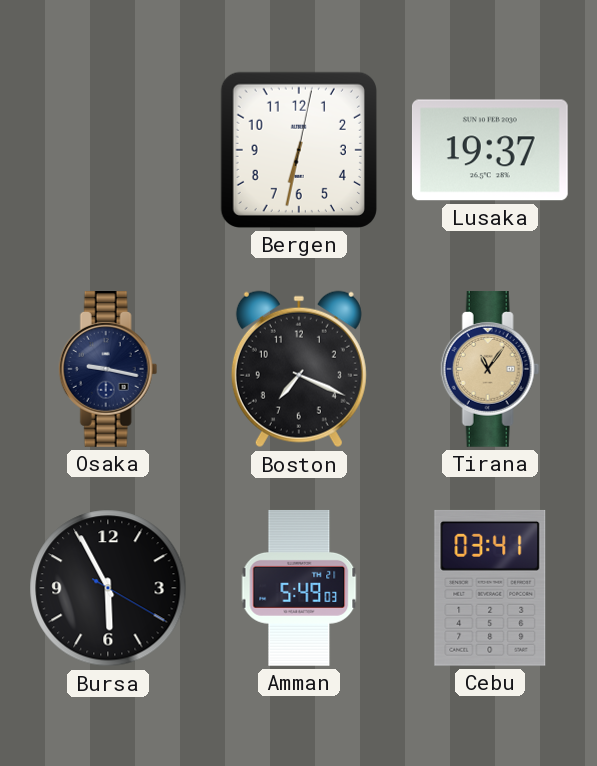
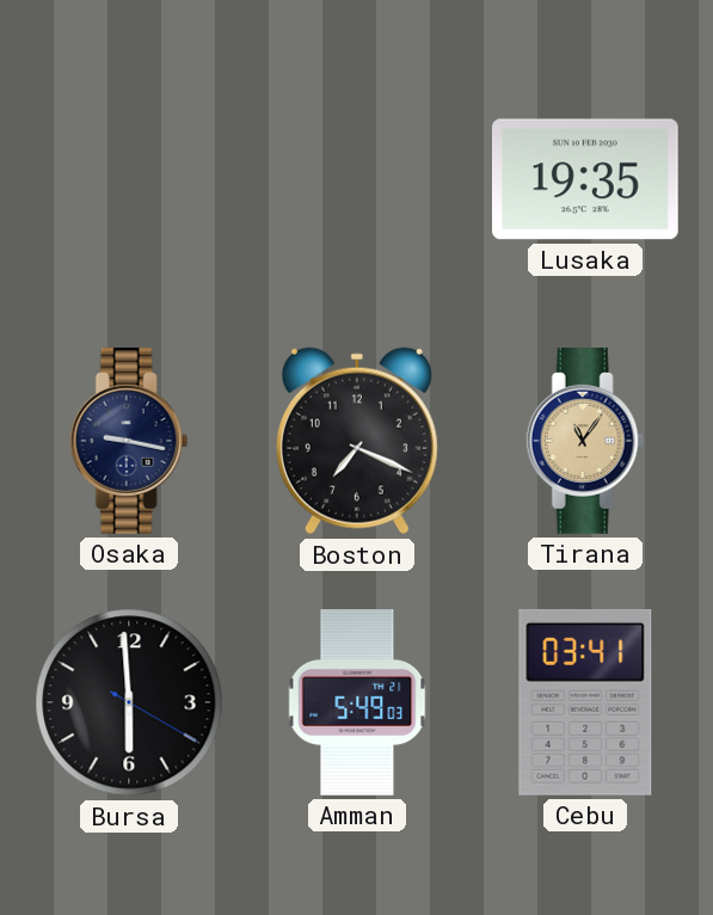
Bergen: 6:32 -> none (299, 150)
Lusaka: 19:37 -> 19:35 (585, 179)
Bursa: 5:55 -> 5:59 (129, 702)
